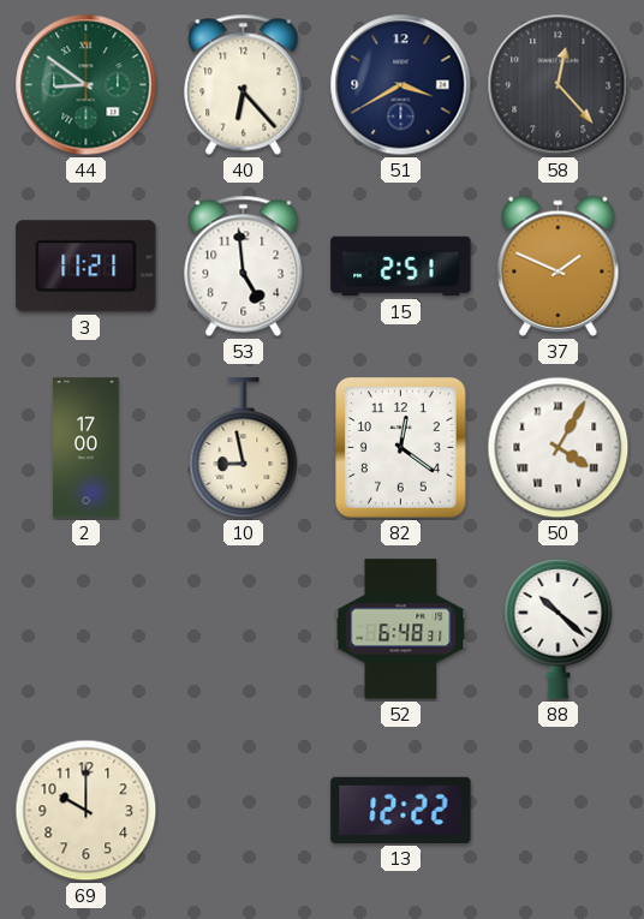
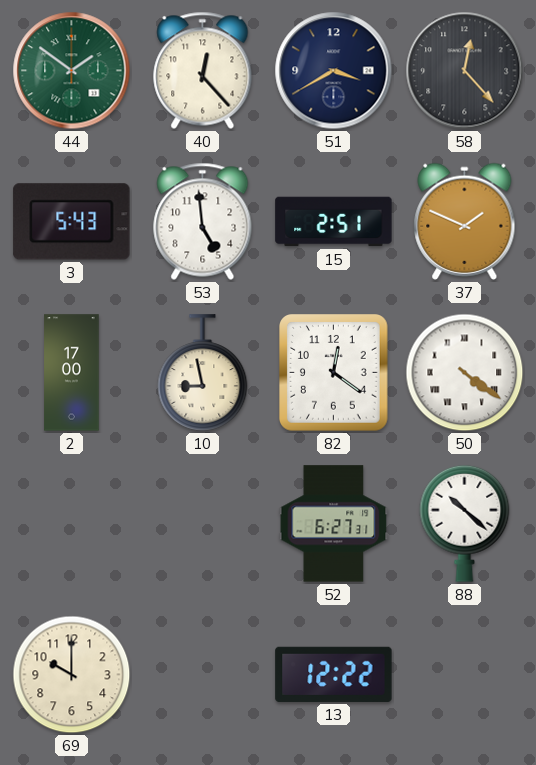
44: 8:51 -> 1:51 (72, 71)
40: 6:23 -> 12:23 (203, 70)
3: 11:21 -> 5:43 (72, 222)
50: 4:05 -> 4:21 (465, 373)
52: 6:48 -> 6:27 (334, 524)
